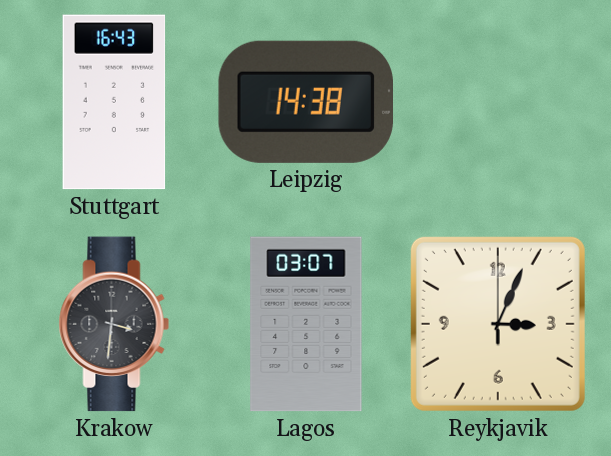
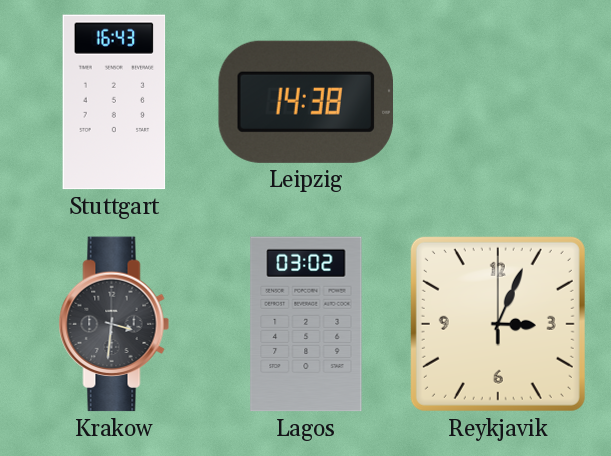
Lagos: 03:07 -> 03:02 (306, 324)
